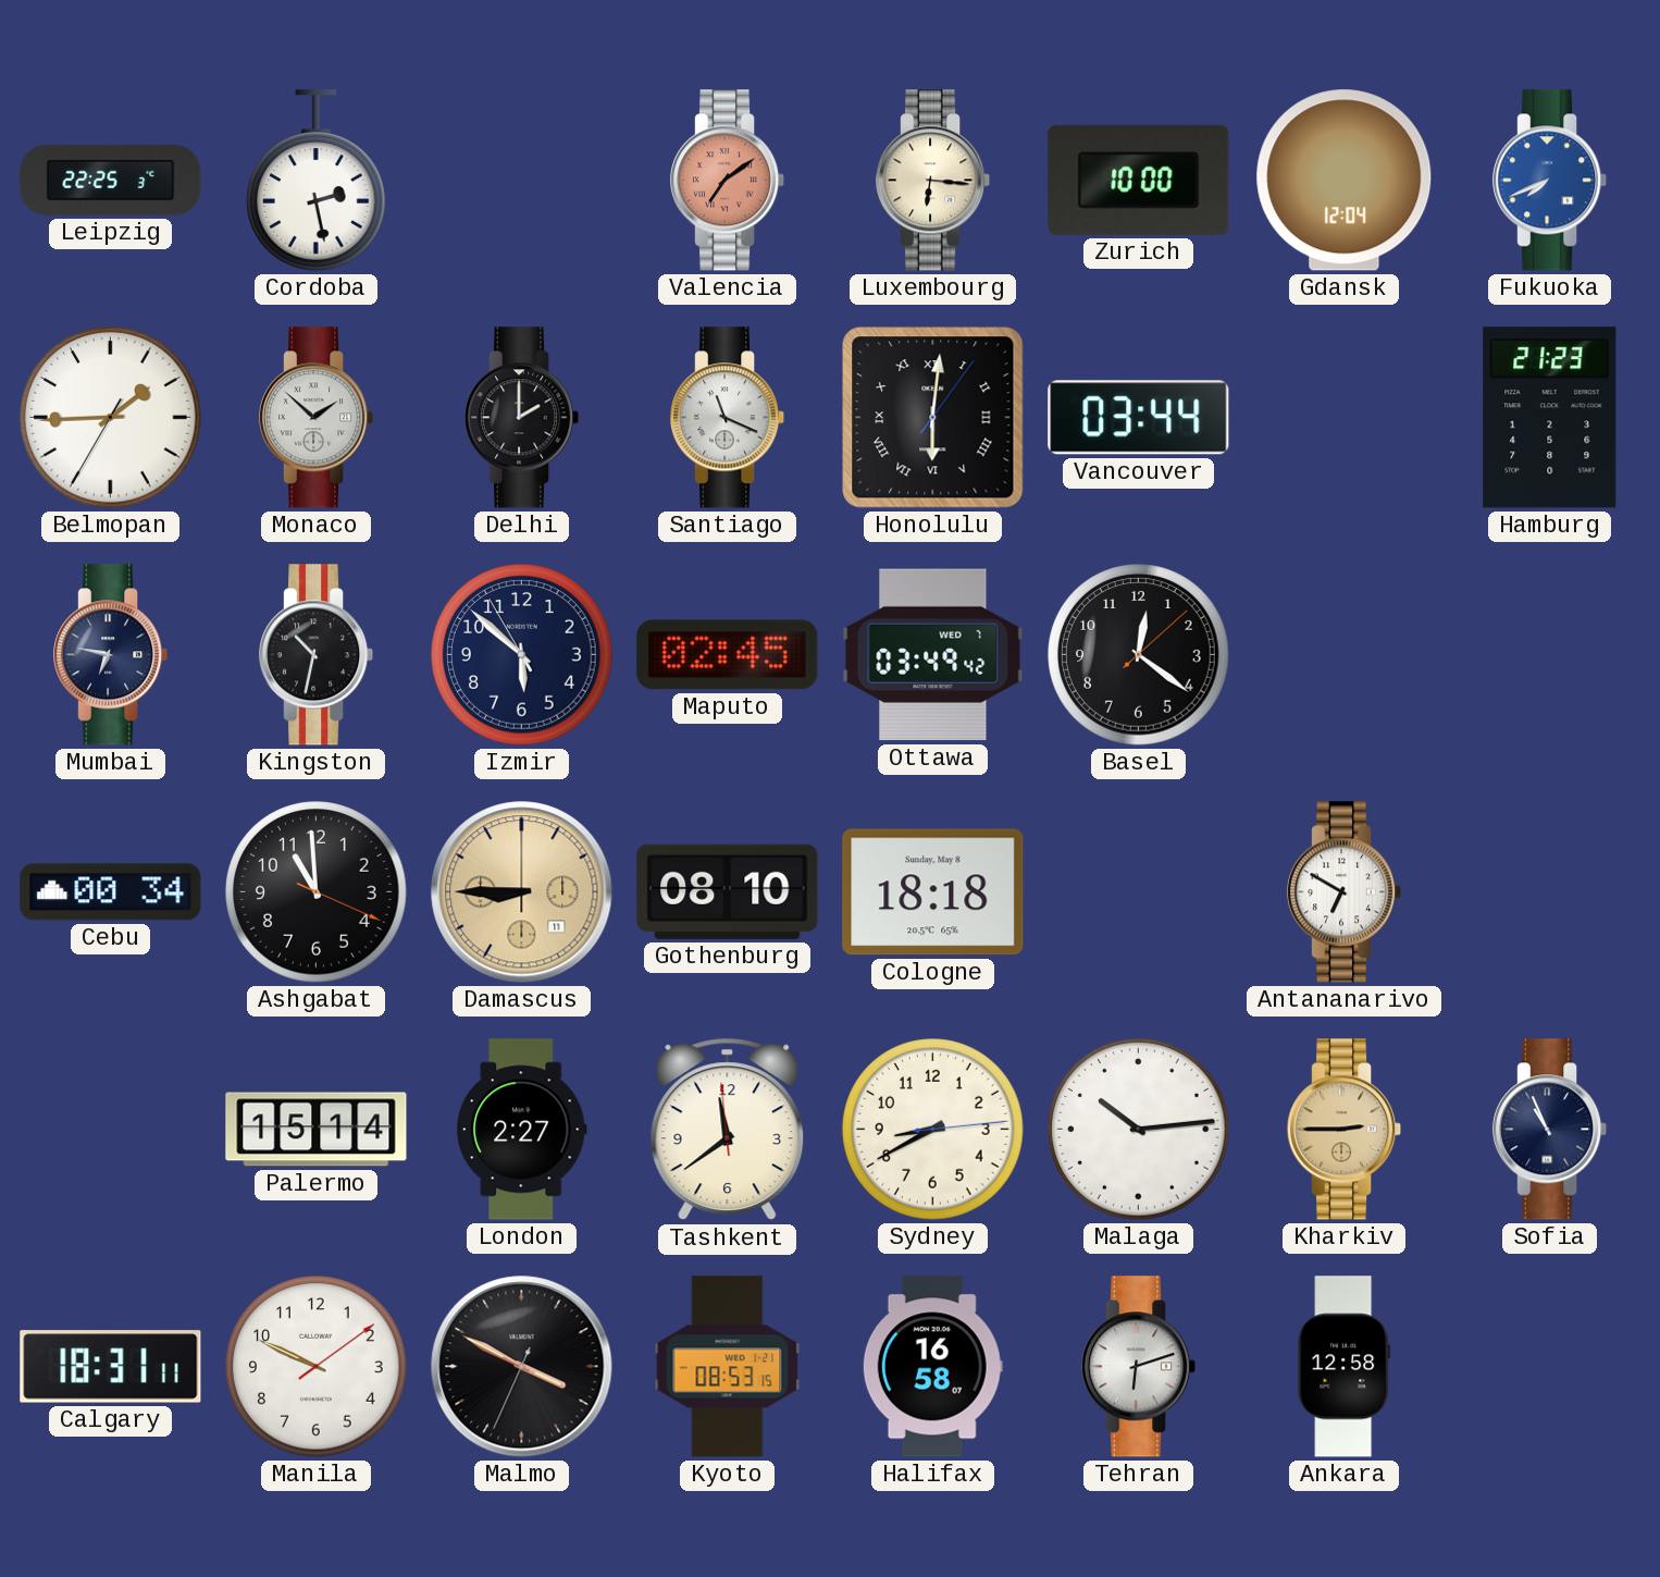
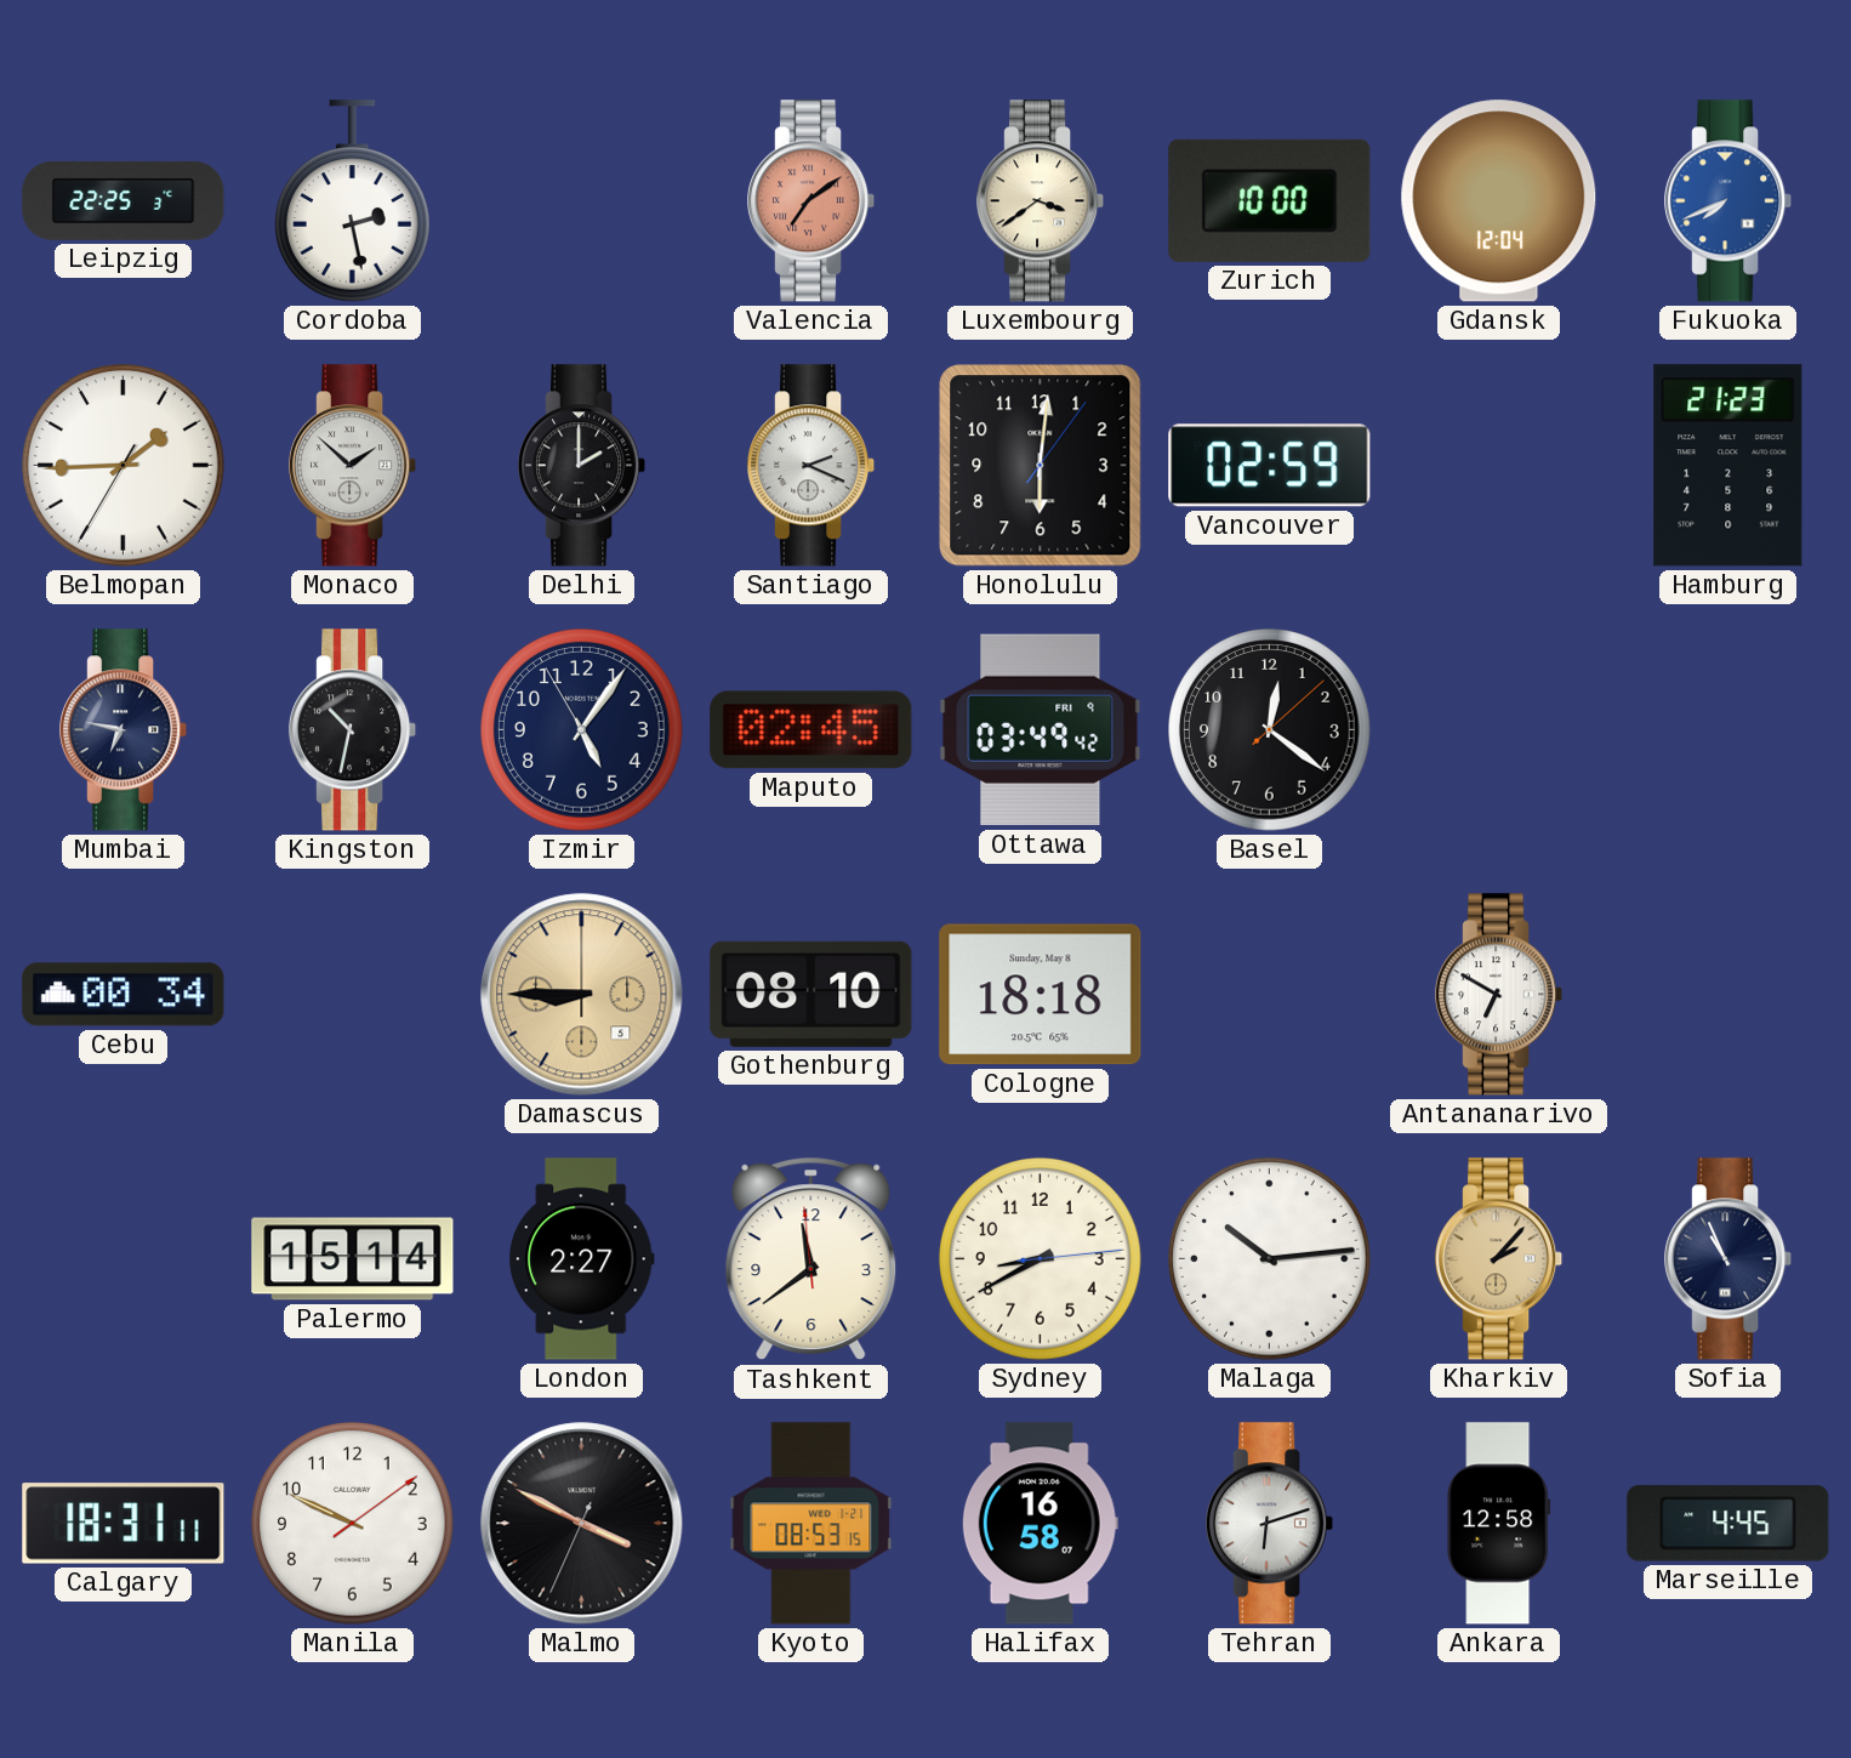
Luxembourg: 6:16 -> 3:39 (1042, 201)
Santiago: 11:19 -> 2:19 (813, 466)
Honolulu numerals: Roman -> Arabic (1041, 466)
Vancouver: 03:44 -> 02:59 (1270, 466)
Izmir: 5:51 -> 5:05 (582, 730)
Ottawa date: WED 7 -> FRI 9 (1041, 730)
Ashgabat: 10:59 -> none (317, 892)
Damascus date: 11 -> 5 (582, 995)
Kharkiv: 2:45 -> 2:07 (1500, 1259)
Marseille: none -> 4:45 (1728, 1524)
